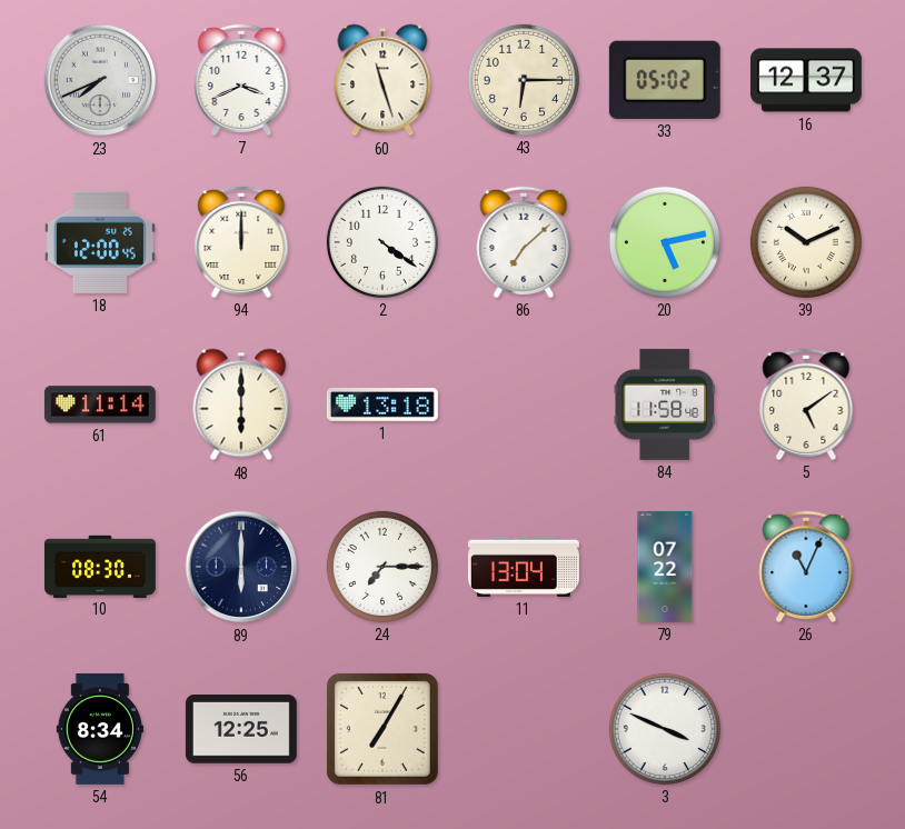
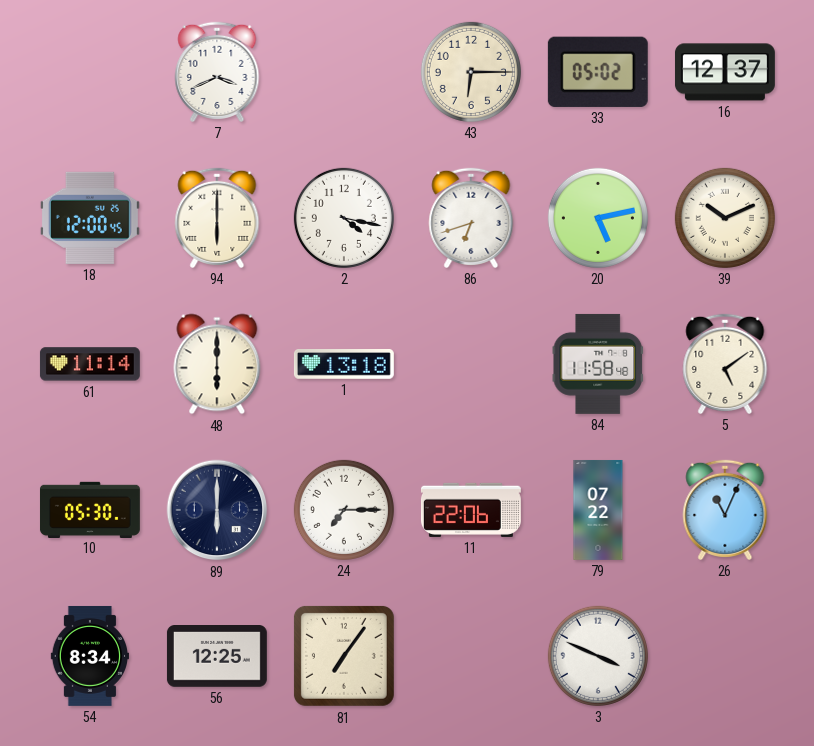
23: 7:41 -> none (100, 80)
60: 11:27 -> none (382, 80)
94: 12:00 -> 6:00 (217, 218)
2: 4:21 -> 4:17 (344, 218)
86: 7:08 -> 6:42 (471, 218)
10: 08:30 -> 05:30 (90, 509)
11: 13:04 -> 22:06 (471, 510)
81: 7:05 -> 7:06 (344, 656)
